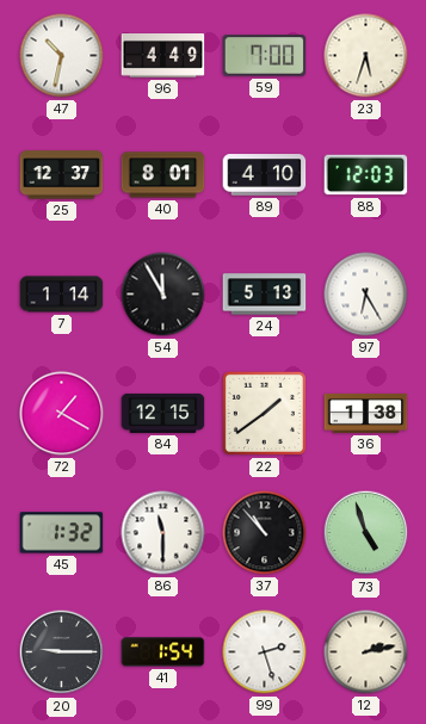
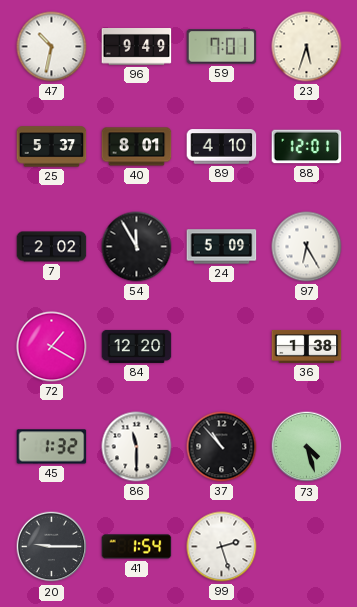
96: 4:49 -> 9:49 (137, 47)
59: 7:00 -> 7:01 (222, 47)
25: 12:37 -> 5:37 (52, 147)
88: 12:03 -> 12:01 (307, 147)
7: 1:14 -> 2:02 (52, 247)
24: 5:13 -> 5:09 (222, 247)
84: 12:15 -> 12:20 (137, 346)
22: 1:39 -> none (264, 413)
73: 4:57 -> 4:27 (307, 447)
12: 2:13 -> none (366, 652)
